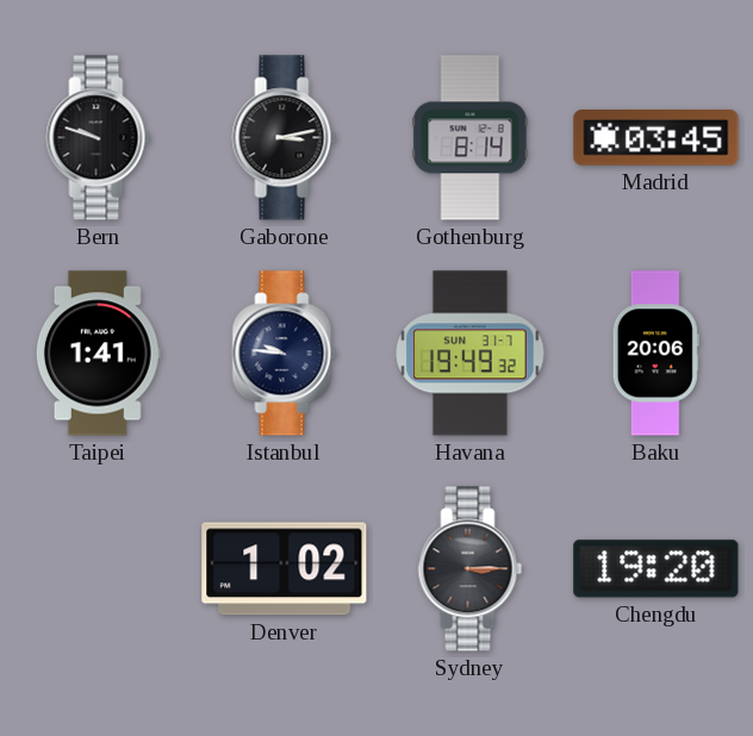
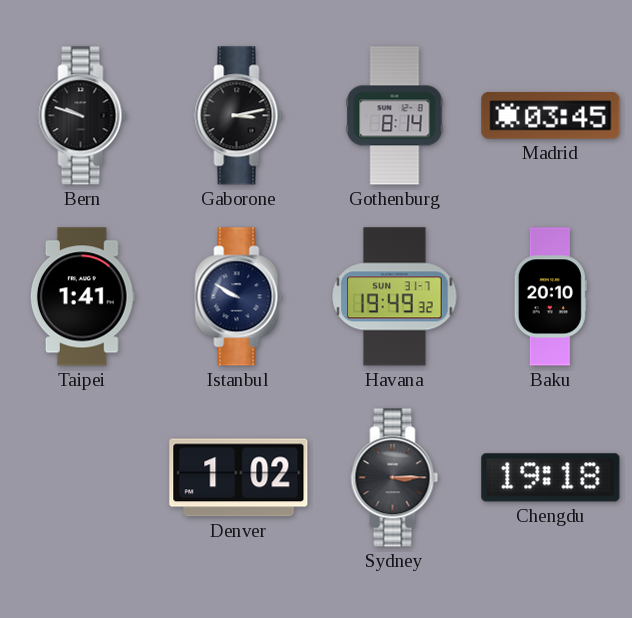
Istanbul: 9:46 -> 9:50 (239, 297)
Baku: 20:06 -> 20:10 (550, 297)
Chengdu: 19:20 -> 19:18 (551, 478)
